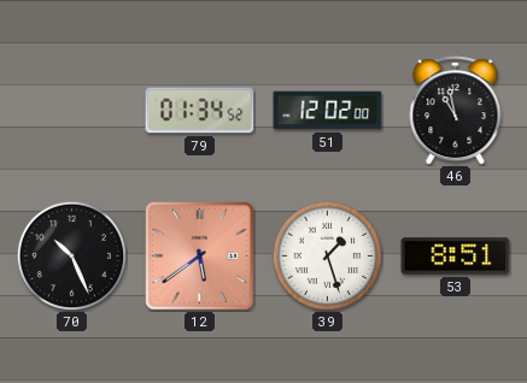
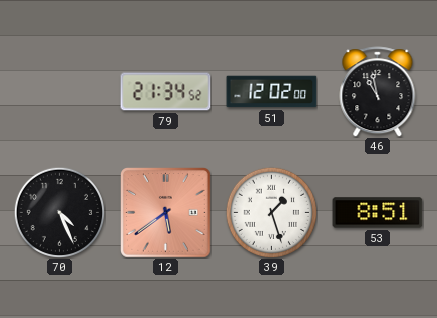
79: 01:34 -> 21:34 (166, 92)
70: 10:26 -> 4:26 (59, 212)
